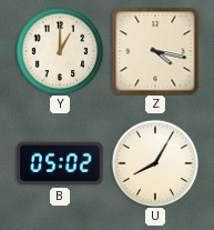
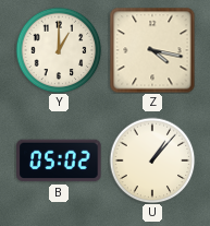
U: 8:05 -> 1:07 (152, 160)
